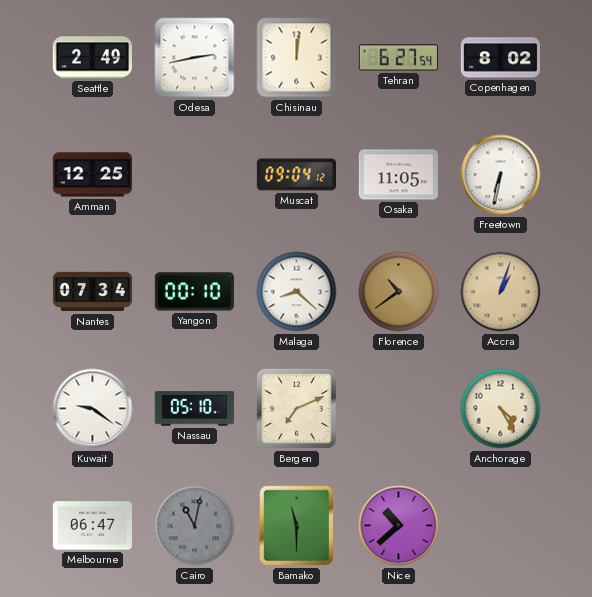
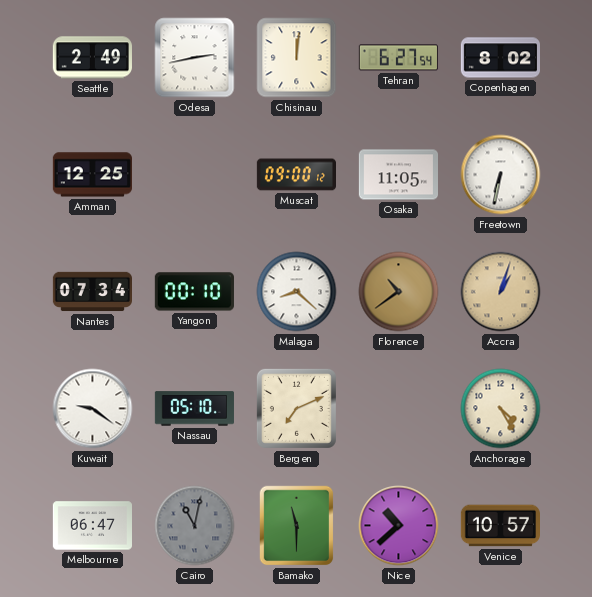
Muscat: 09:04 -> 09:00 (296, 175)
Venice: none -> 10:57 (500, 526)
